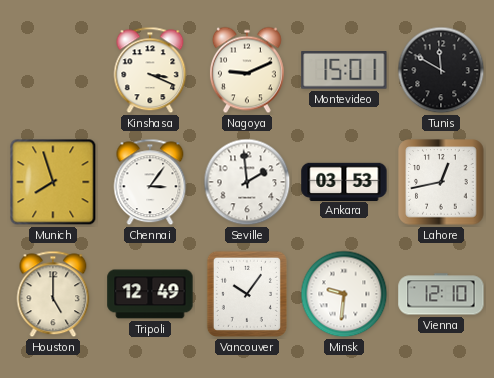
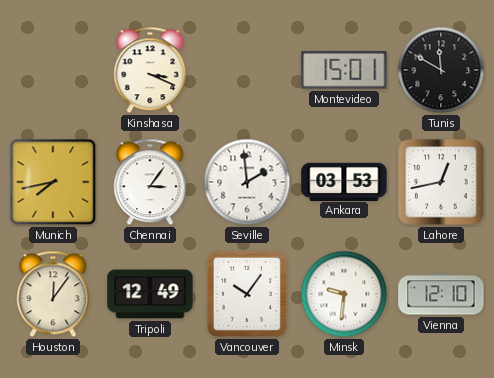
Nagoya: 9:11 -> none (247, 70)
Munich: 7:57 -> 7:43 (53, 182)
Houston: 5:00 -> 12:06 (53, 294)
